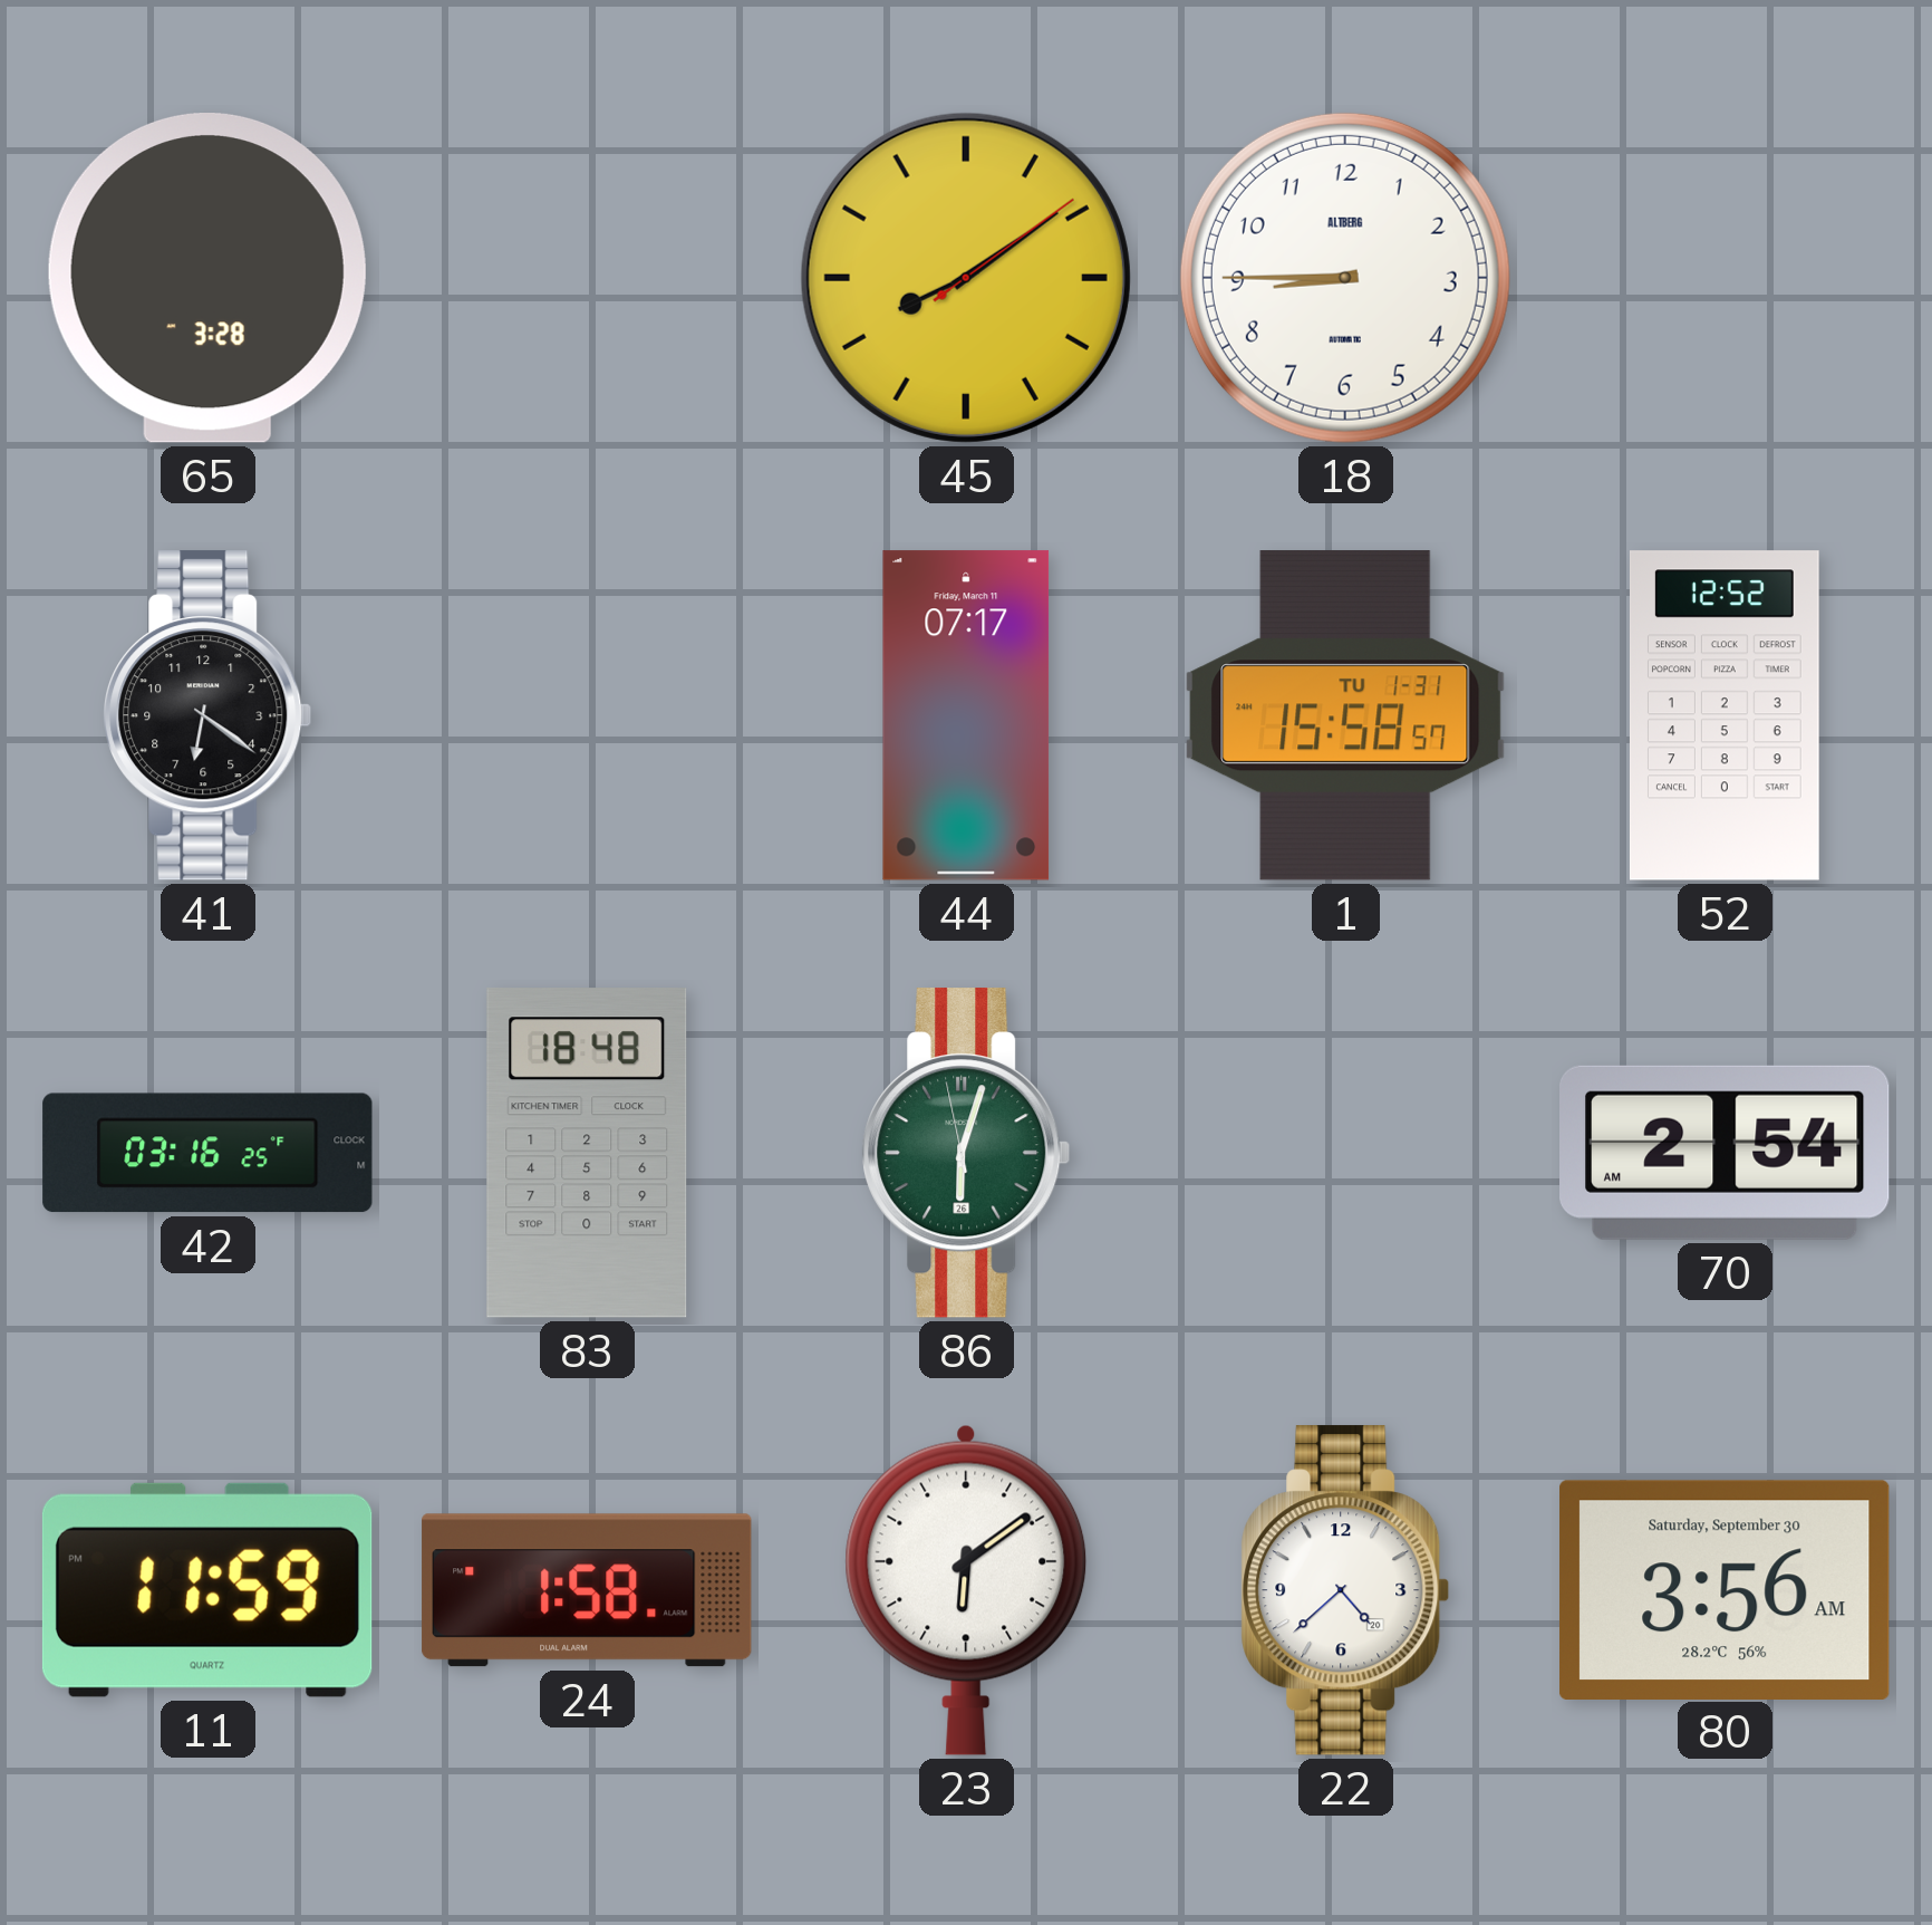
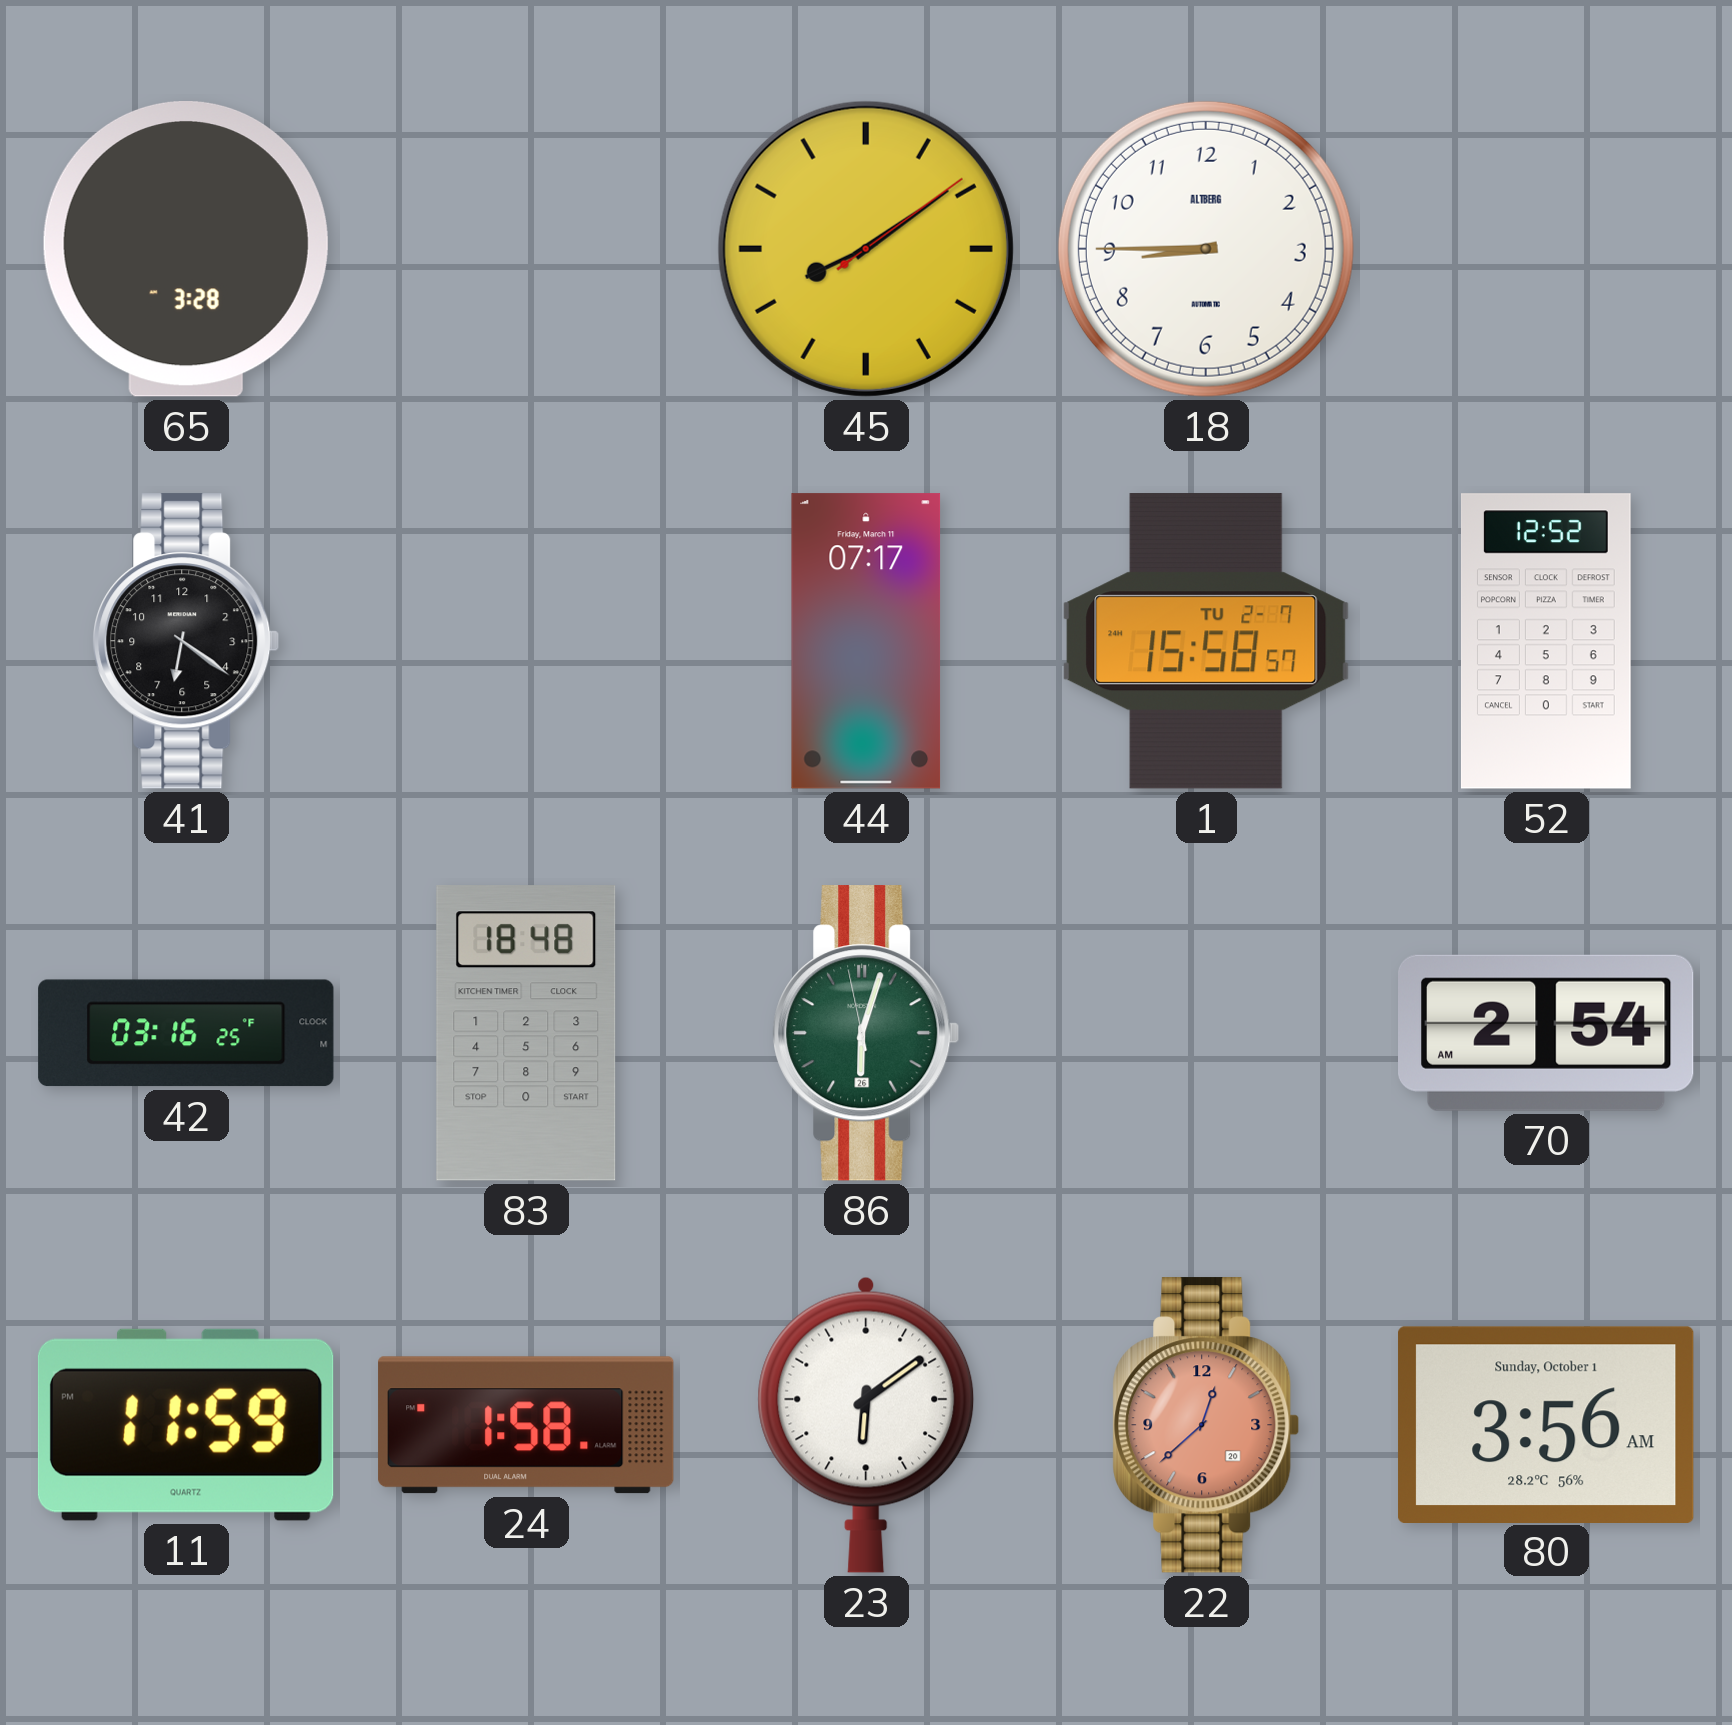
1 date: TU 1-31 -> TU 2-7 (1206, 641)
22: 4:38 -> 12:38 (1206, 1425)
22 dial: white -> salmon (1206, 1425)
80 date: Saturday, September 30 -> Sunday, October 1 (1546, 1424)
